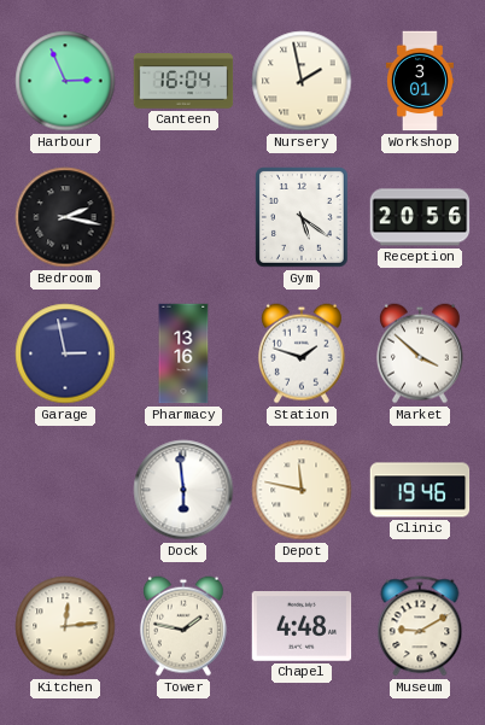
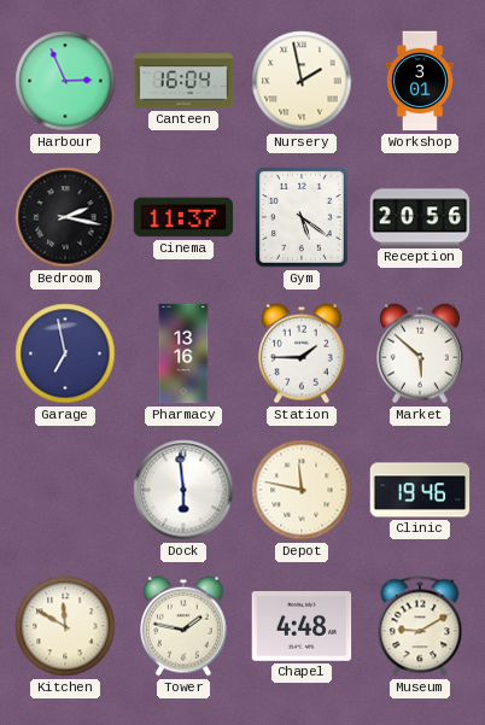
Cinema: none -> 11:37 (183, 217)
Garage: 2:58 -> 6:58 (65, 353)
Station: 1:48 -> 1:45 (302, 353)
Market: 3:52 -> 5:52 (420, 353)
Kitchen: 12:14 -> 11:50 (65, 626)
